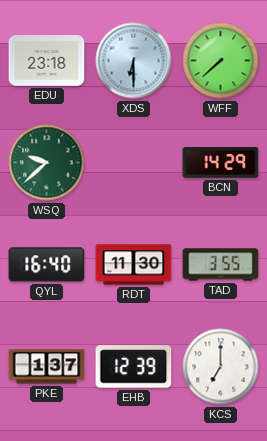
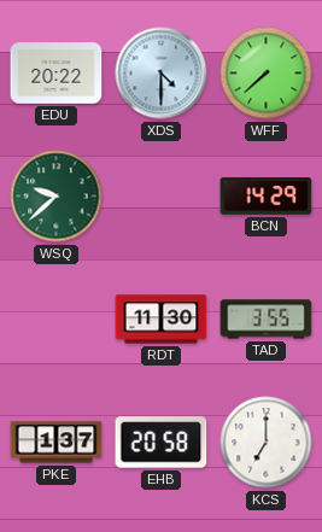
EDU: 23:18 -> 20:22 (57, 74)
XDS: 6:30 -> 4:30 (162, 74)
QYL: 16:40 -> none (47, 265)
EHB: 12:39 -> 20:58 (162, 443)
